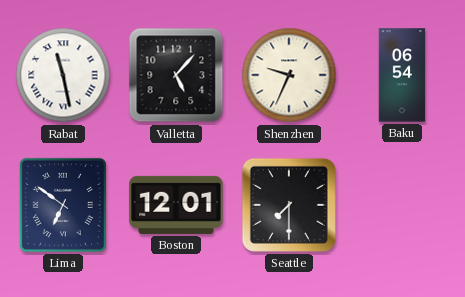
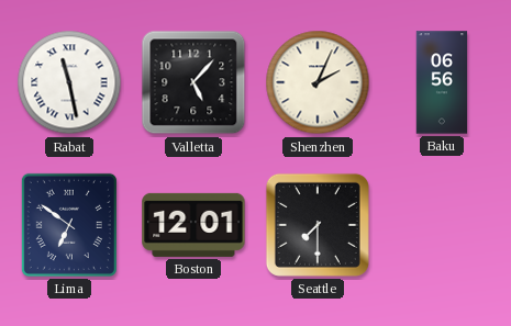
Shenzhen: 9:34 -> 2:04 (318, 82)
Baku: 06:54 -> 06:56 (442, 82)
